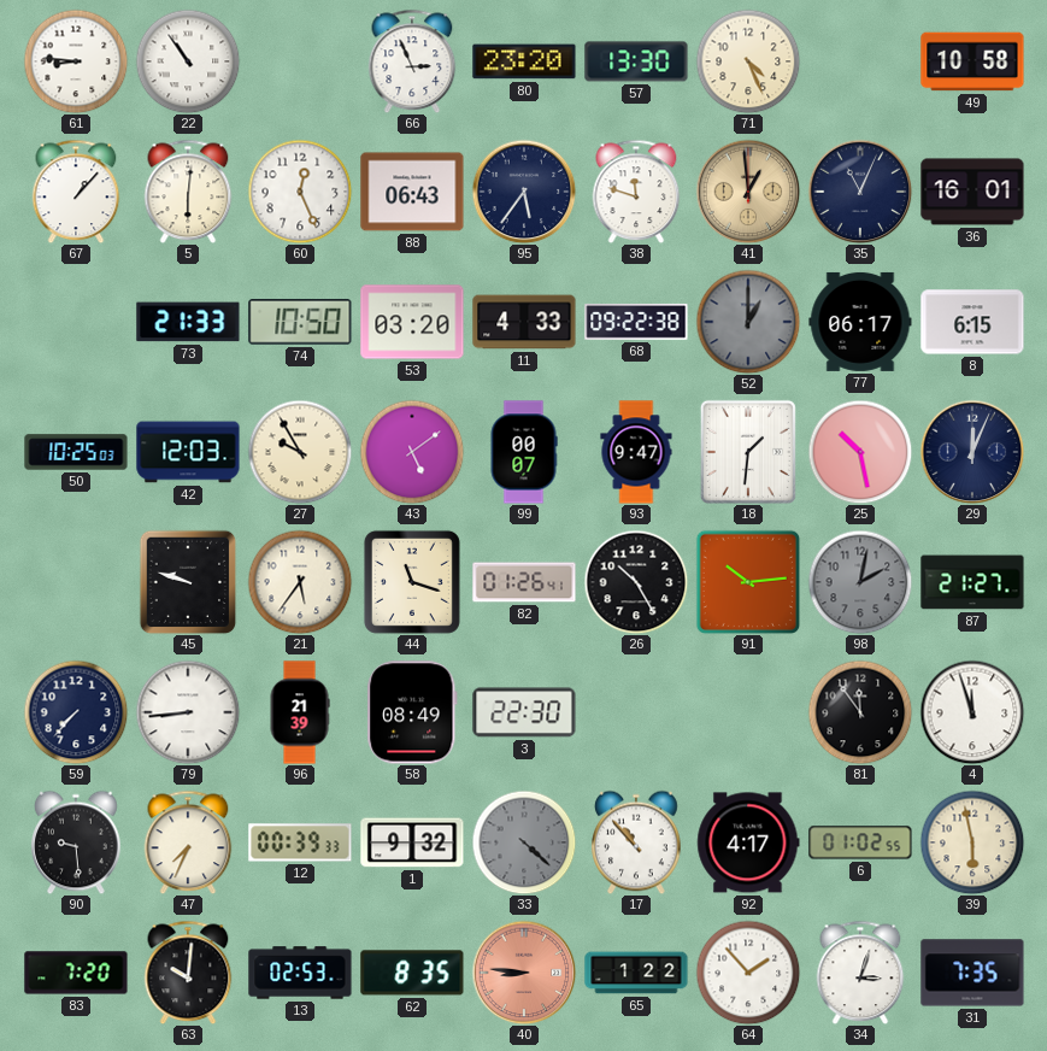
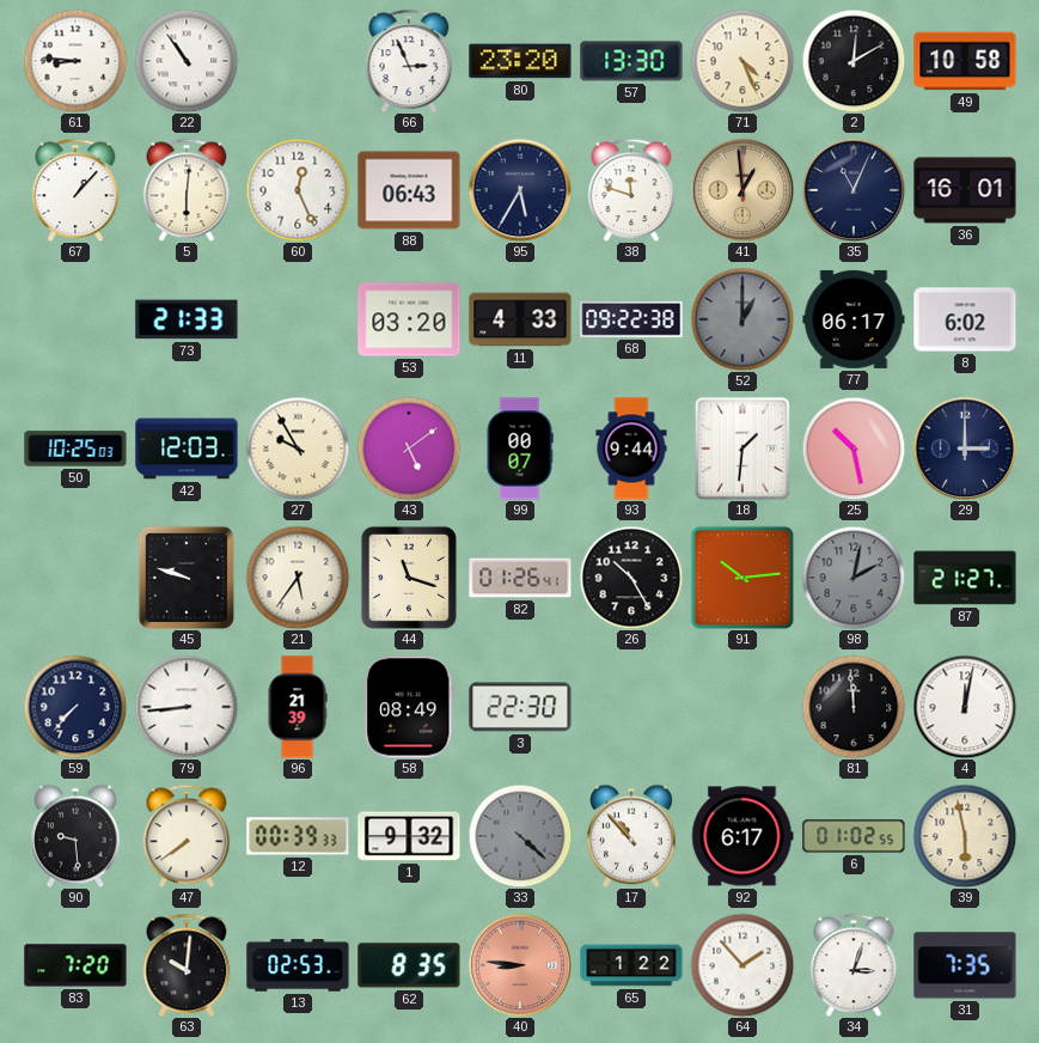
2: none -> 12:10 (854, 61)
95: 5:36 -> 5:35 (520, 190)
74: 10:50 -> none (300, 323)
8: 6:15 -> 6:02 (965, 319)
93: 9:47 -> 9:44 (631, 449)
29: 12:04 -> 3:00 (965, 449)
81: 11:54 -> 11:59 (854, 707)
4: 11:57 -> 12:02 (965, 707)
47: 7:34 -> 7:39 (187, 836)
92: 4:17 -> 6:17 (742, 836)
